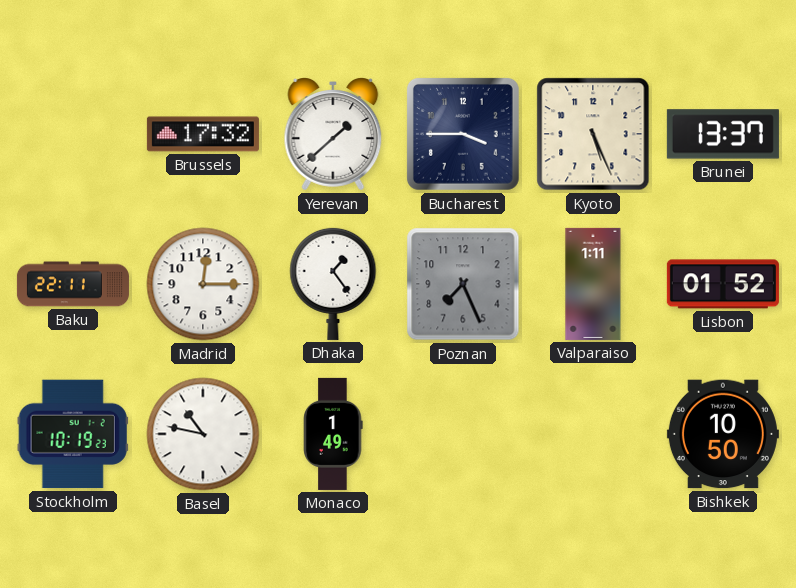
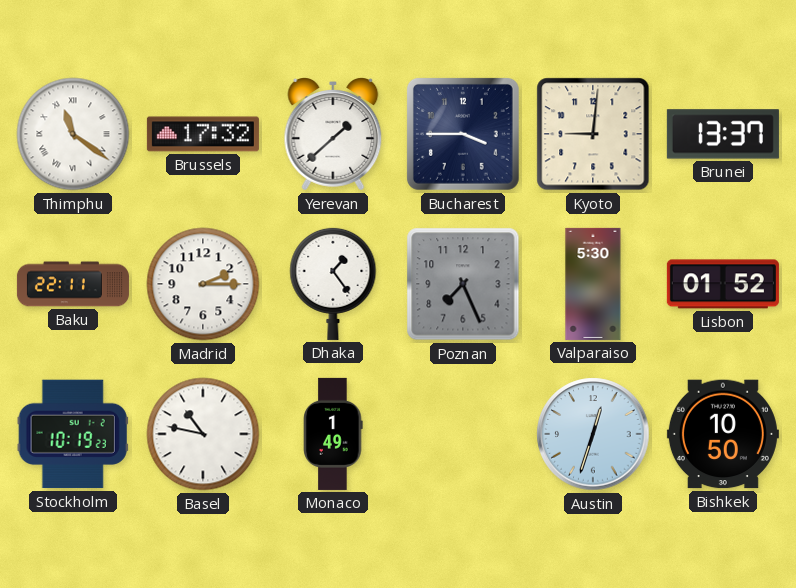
Thimphu: none -> 11:21 (73, 134)
Kyoto: 5:26 -> 9:01 (593, 134)
Madrid: 12:15 -> 2:15 (203, 284)
Valparaiso: 1:11 -> 5:30 (593, 284)
Austin: none -> 12:33 (593, 434)
